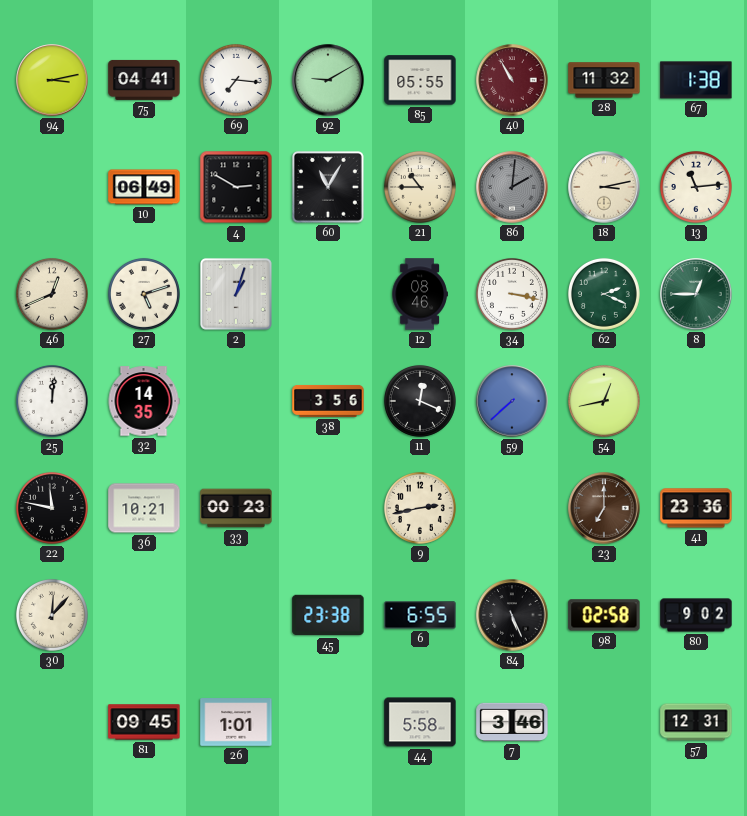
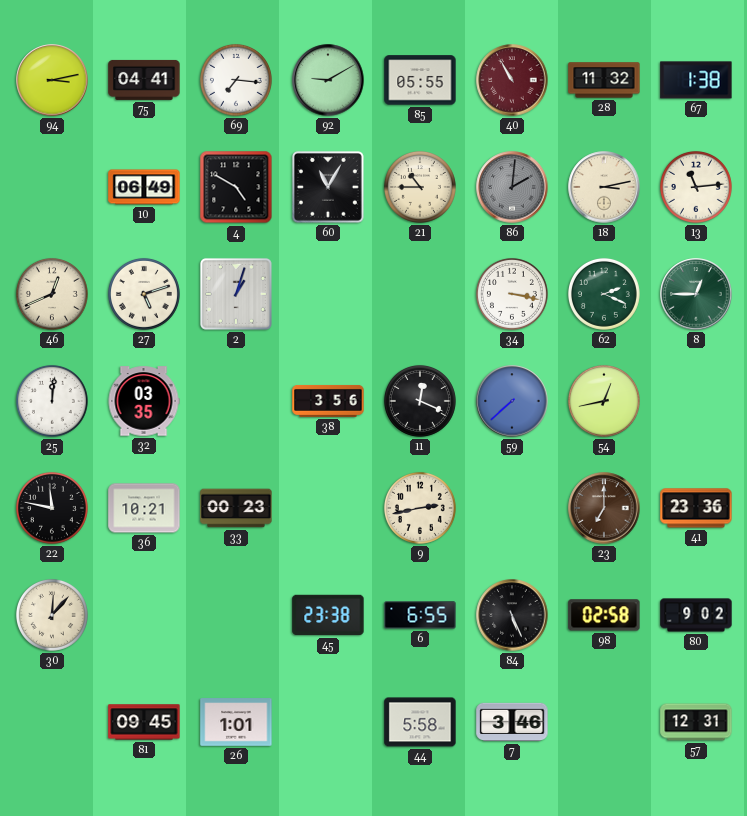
4: 2:50 -> 4:50 (236, 187)
12: 08:46 -> none (420, 294)
32: 14:35 -> 03:35 (144, 401)
